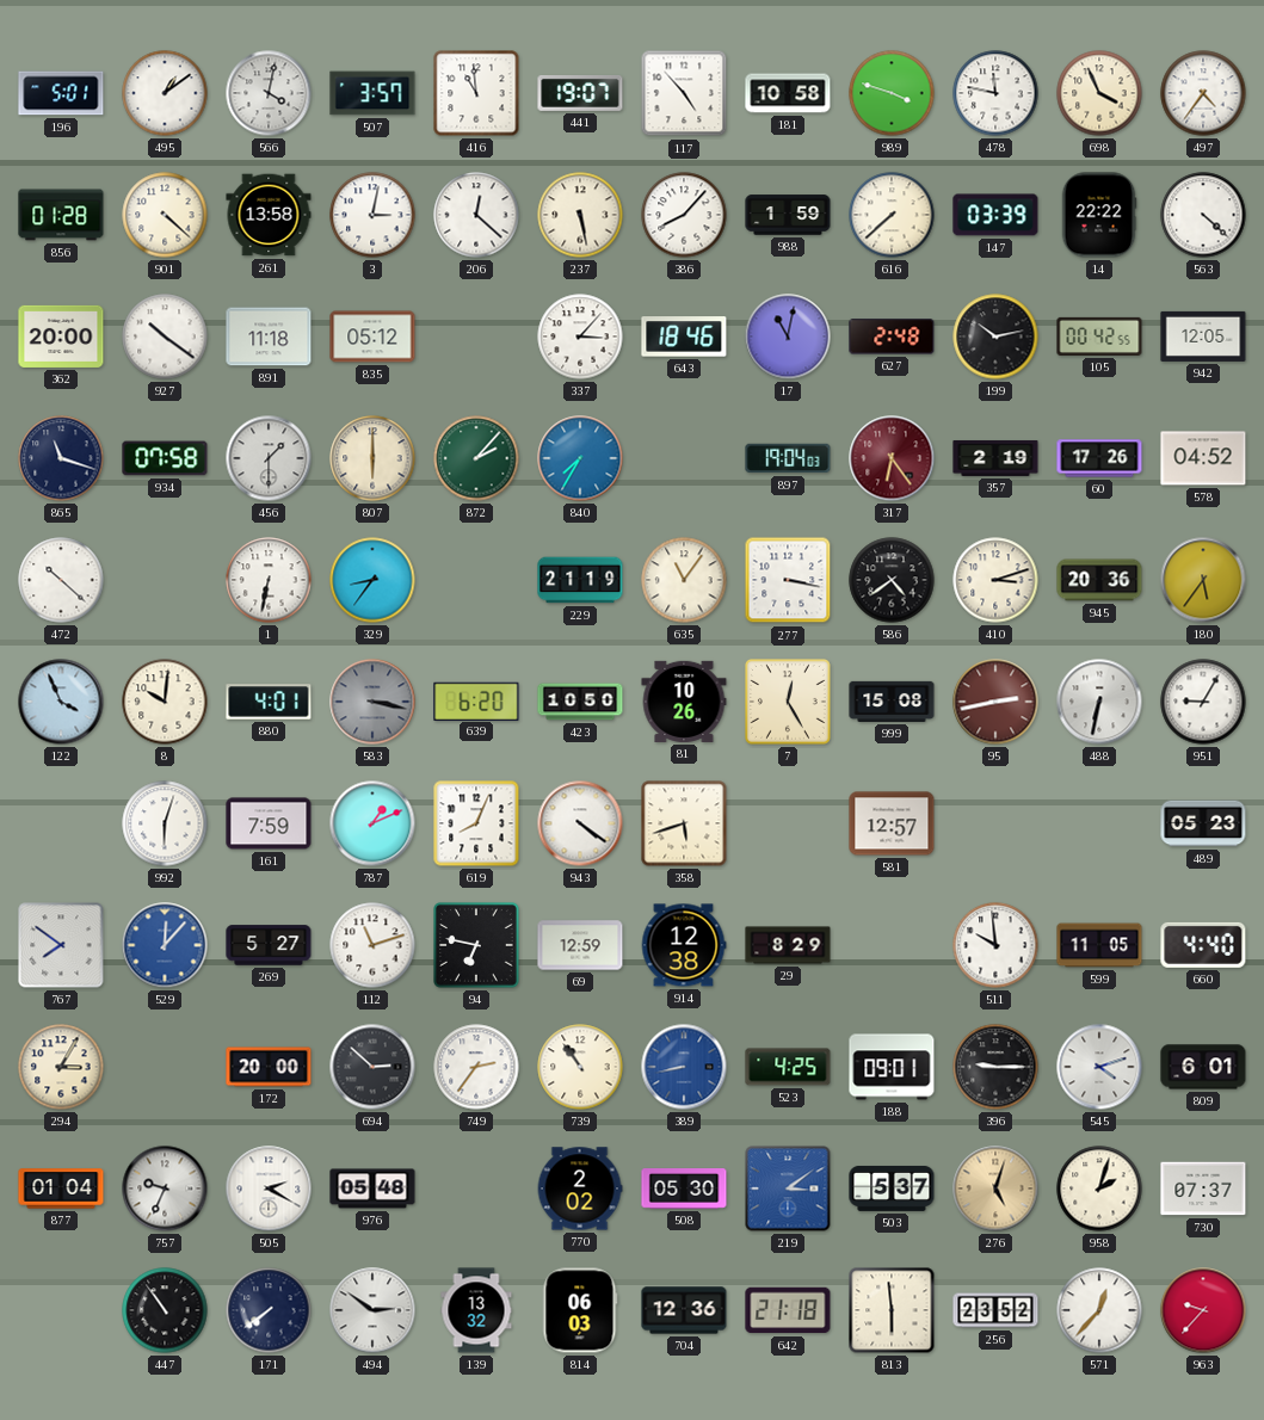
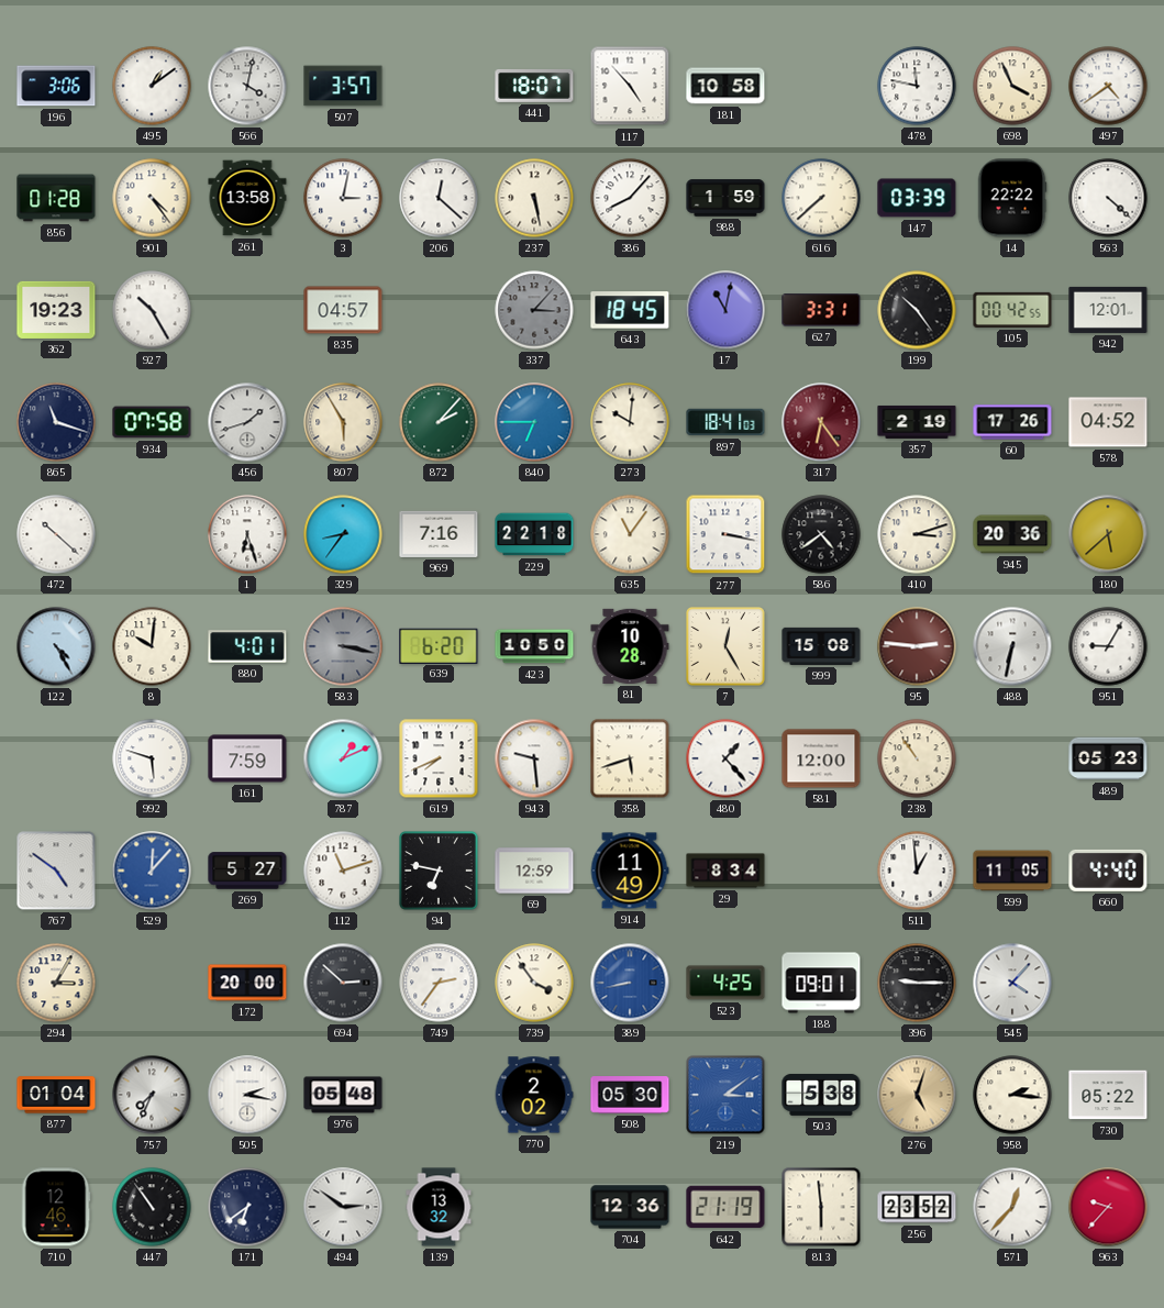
196: 5:01 -> 3:06 (56, 86)
416: 10:59 -> none (476, 93)
441: 19:07 -> 18:07 (534, 86)
989: 3:48 -> none (892, 93)
497: 4:36 -> 4:39 (1108, 86)
901: 4:22 -> 4:24 (152, 198)
362: 20:00 -> 19:23 (56, 310)
927: 10:21 -> 10:25 (152, 310)
891: 11:18 -> none (269, 337)
835: 05:12 -> 04:57 (343, 310)
337 dial: white -> grey (534, 310)
643: 18:46 -> 18:45 (630, 310)
627: 2:48 -> 3:31 (821, 310)
199: 10:13 -> 10:24 (917, 310)
942: 12:05 -> 12:01 (1108, 310)
456: 1:30 -> 1:42 (247, 422)
807: 6:00 -> 5:55 (343, 422)
840: 7:35 -> 6:45 (534, 422)
273: none -> 10:01 (630, 422)
897: 19:04 -> 18:41 (725, 422)
1: 6:32 -> 6:27 (247, 534)
969: none -> 7:16 (439, 534)
229: 21:19 -> 22:18 (534, 534)
180: 5:36 -> 5:38 (1108, 534)
122: 3:56 -> 4:25 (56, 646)
81: 10:26 -> 10:28 (630, 646)
95: 2:43 -> 2:46 (917, 646)
992: 6:03 -> 5:48 (152, 758)
619: 8:04 -> 7:41 (439, 758)
943: 4:21 -> 9:29 (534, 758)
480: none -> 1:23 (725, 758)
581: 12:57 -> 12:00 (821, 758)
238: none -> 10:54 (917, 758)
767: 7:51 -> 4:51 (56, 871)
914: 12:38 -> 11:49 (630, 871)
29: 8:29 -> 8:34 (725, 871)
511: 9:59 -> 12:59 (917, 871)
739: 10:54 -> 3:54 (534, 983)
545: 4:12 -> 4:07 (1012, 983)
809: 6:01 -> none (1203, 1067)
757: 9:34 -> 7:34 (152, 1095)
505: 2:20 -> 2:17 (247, 1095)
503: 5:37 -> 5:38 (821, 1095)
958: 2:03 -> 2:16 (1012, 1095)
730: 07:37 -> 05:22 (1108, 1095)
710: none -> 12:46 (56, 1207)
171: 7:39 -> 6:39 (247, 1207)
814: 06:03 -> none (580, 1310)
642: 21:18 -> 21:19 (725, 1207)
